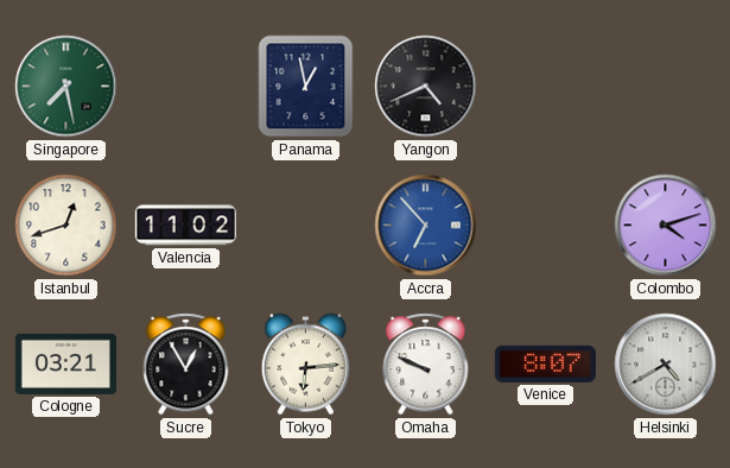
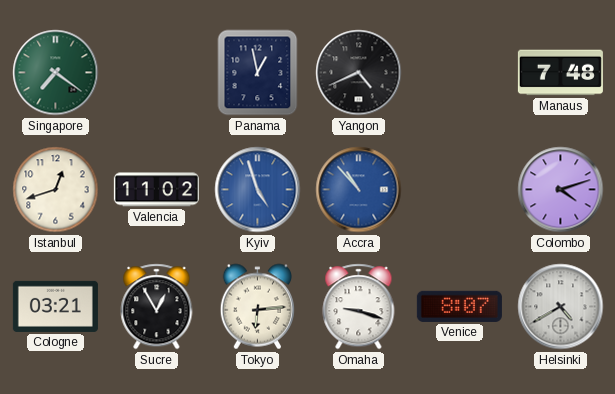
Singapore: 7:28 -> 7:21 (56, 73)
Manaus: none -> 7:48 (560, 73)
Kyiv: none -> 4:57 (258, 190)
Accra: 6:53 -> 10:53 (359, 190)
Omaha: 9:49 -> 9:18 (359, 307)
